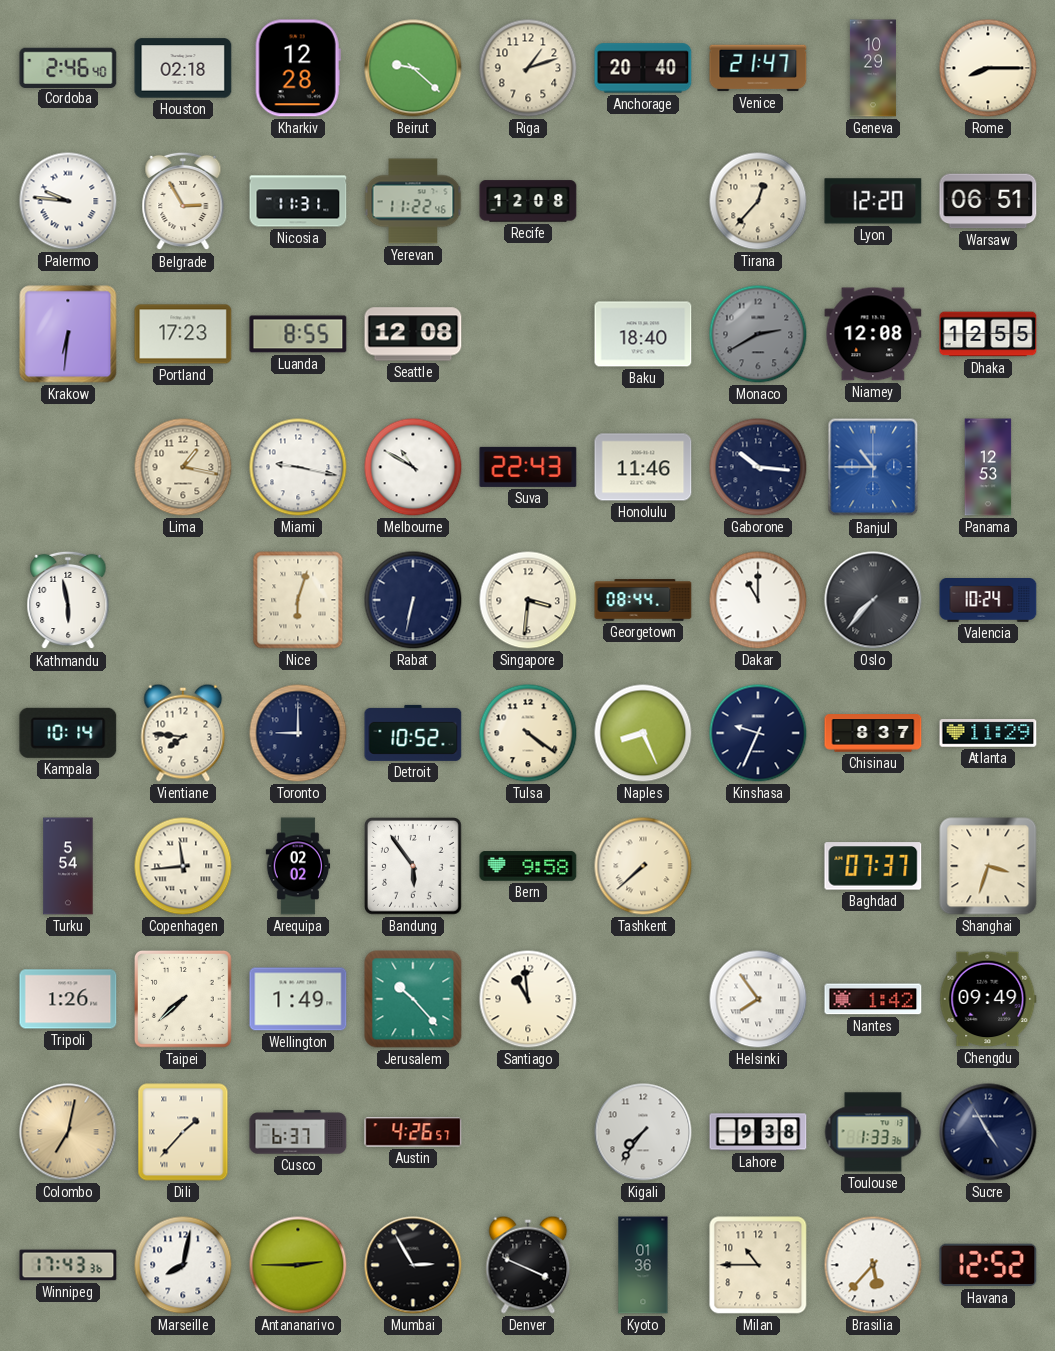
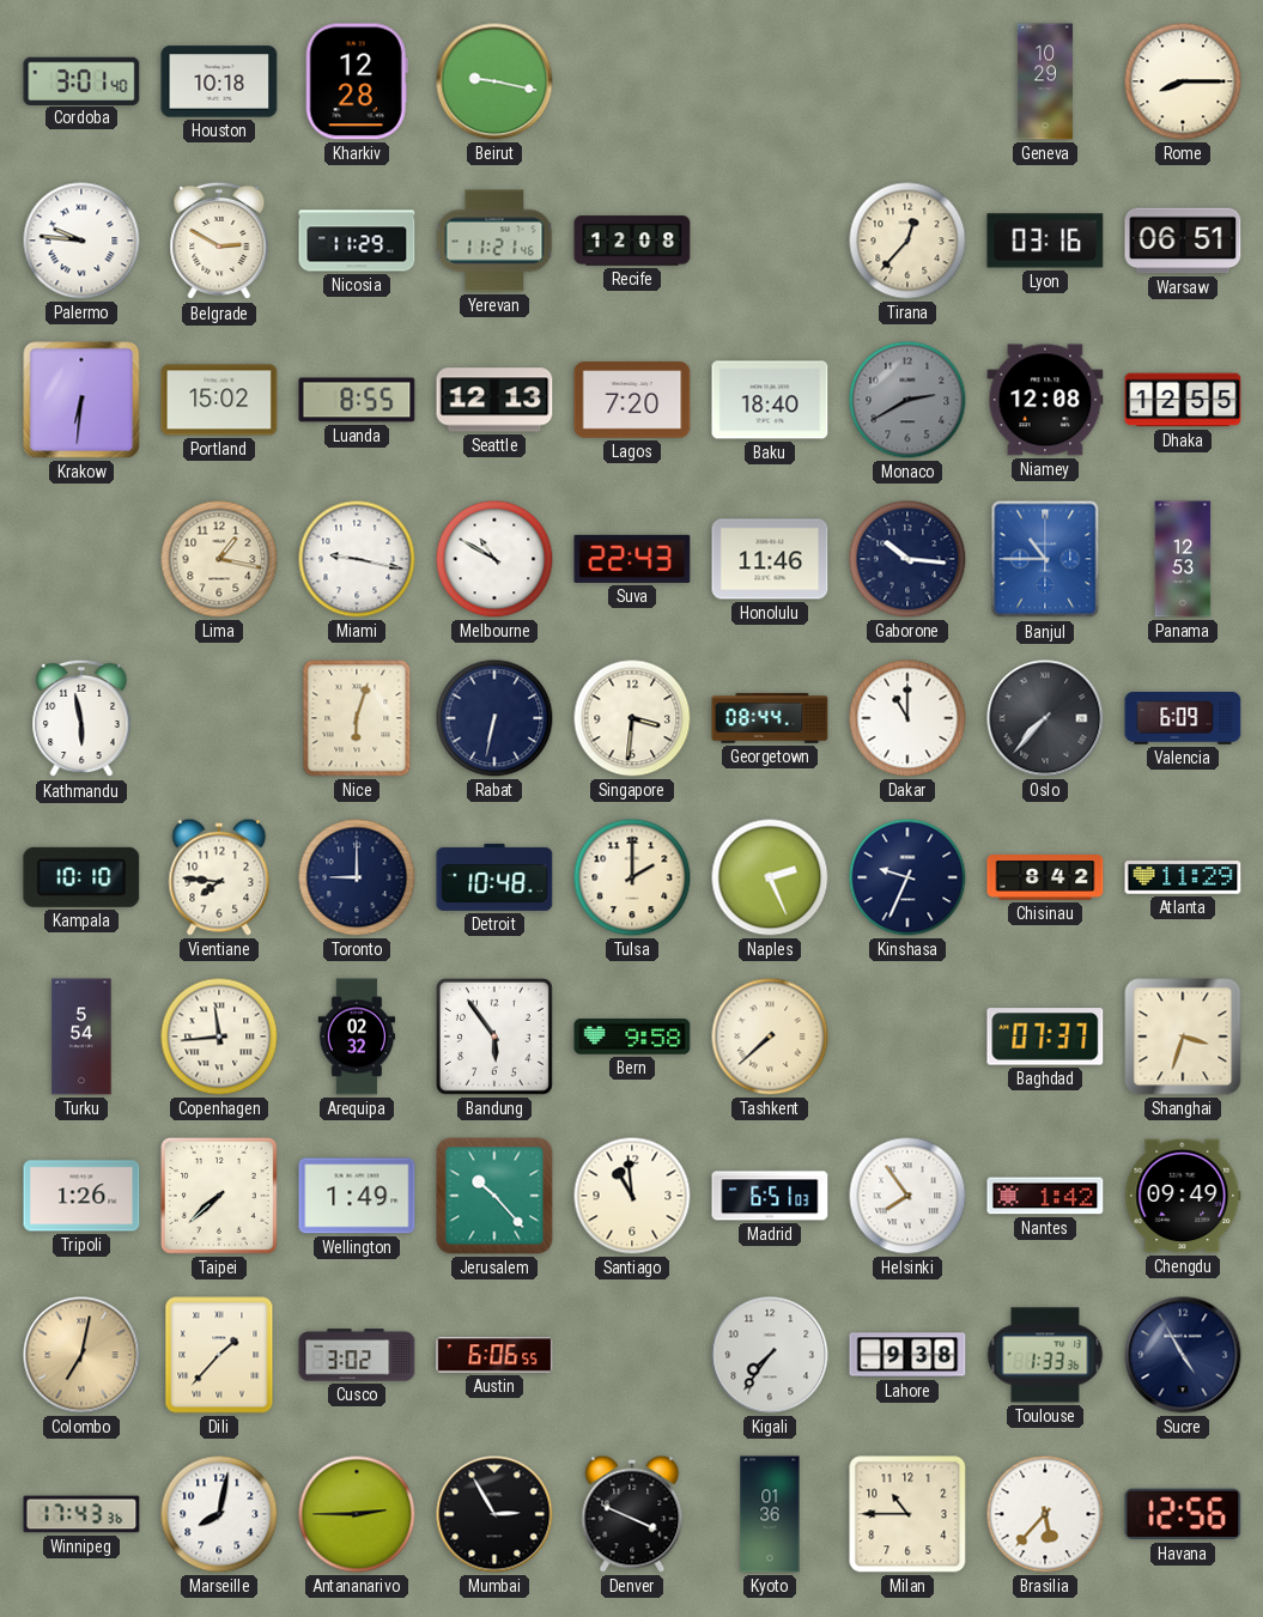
Cordoba: 2:46 -> 3:01 (81, 80)
Houston: 02:18 -> 10:18 (219, 81)
Beirut: 9:22 -> 9:17 (494, 81)
Riga: 1:12 -> none (528, 68)
Anchorage: 20:40 -> none (643, 68)
Venice: 21:47 -> none (758, 68)
Belgrade: 2:55 -> 2:50 (219, 241)
Nicosia: 11:31 -> 11:29 (357, 241)
Yerevan: 11:22 -> 11:21 (494, 241)
Lyon: 12:20 -> 03:16 (1045, 241)
Portland: 17:23 -> 15:02 (219, 400)
Seattle: 12:08 -> 12:13 (494, 400)
Lagos: none -> 7:20 (632, 400)
Valencia: 10:24 -> 6:09 (1183, 719)
Kampala: 10:14 -> 10:10 (81, 877)
Detroit: 10:52 -> 10:48 (494, 877)
Tulsa: 4:21 -> 2:00 (632, 877)
Naples: 8:26 -> 2:26 (770, 877)
Chisinau: 8:37 -> 8:42 (1045, 877)
Arequipa: 02:02 -> 02:32 (357, 1037)
Madrid: none -> 6:51 (770, 1196)
Cusco: 6:37 -> 3:02 (357, 1355)
Austin: 4:26 -> 6:06 (494, 1355)
Havana: 12:52 -> 12:56 (1183, 1514)
